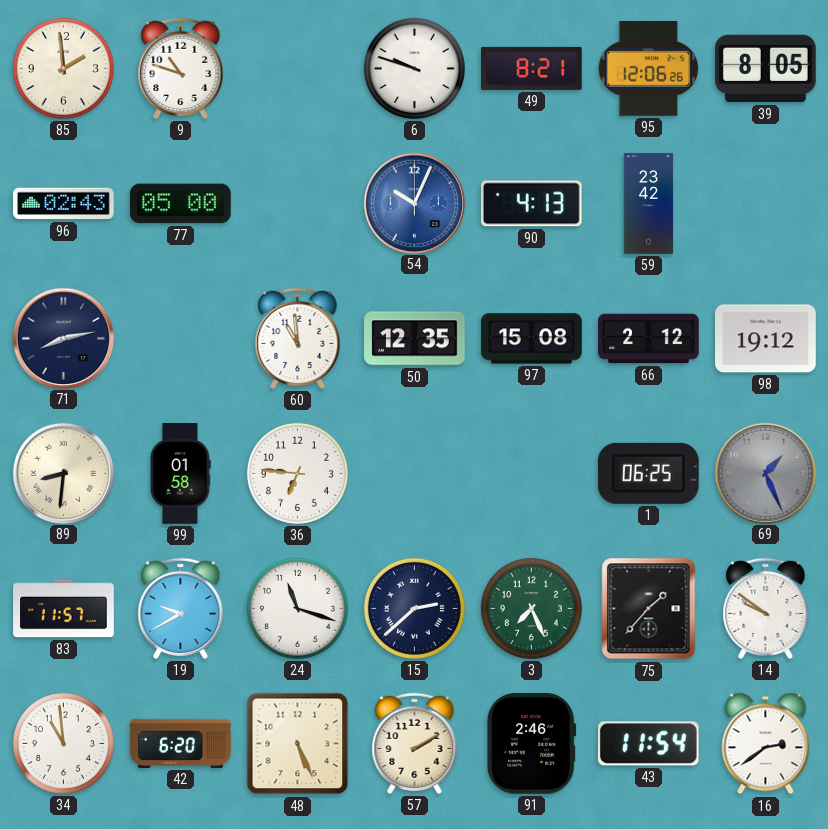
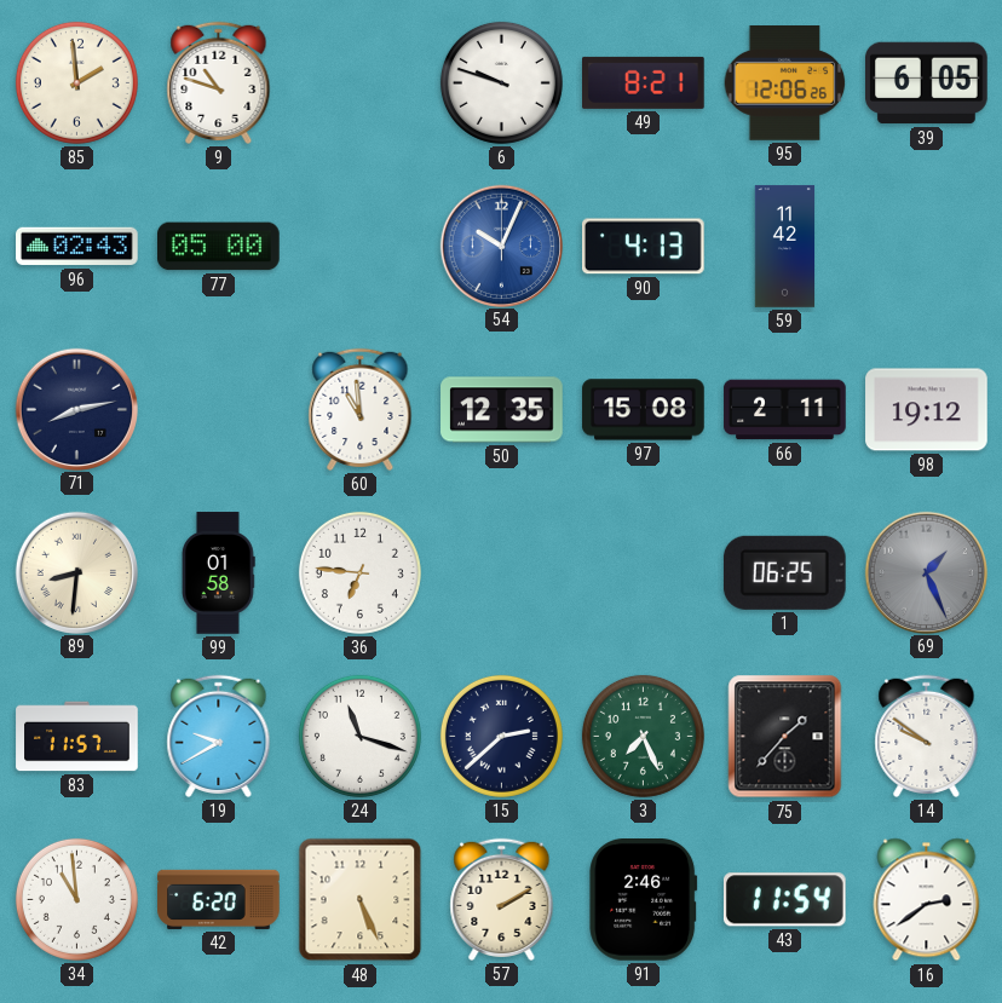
39: 8:05 -> 6:05 (927, 83)
59: 23:42 -> 11:42 (785, 247)
66: 2:12 -> 2:11 (785, 410)
